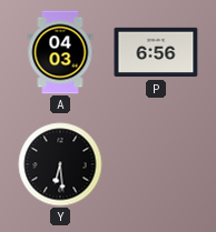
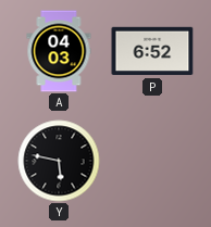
P: 6:56 -> 6:52 (152, 51)
Y: 6:29 -> 5:47 (59, 161)
